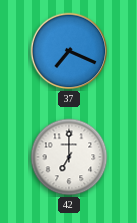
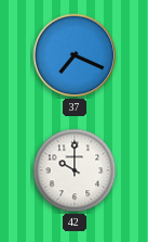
42: 7:00 -> 10:00 (75, 170)
